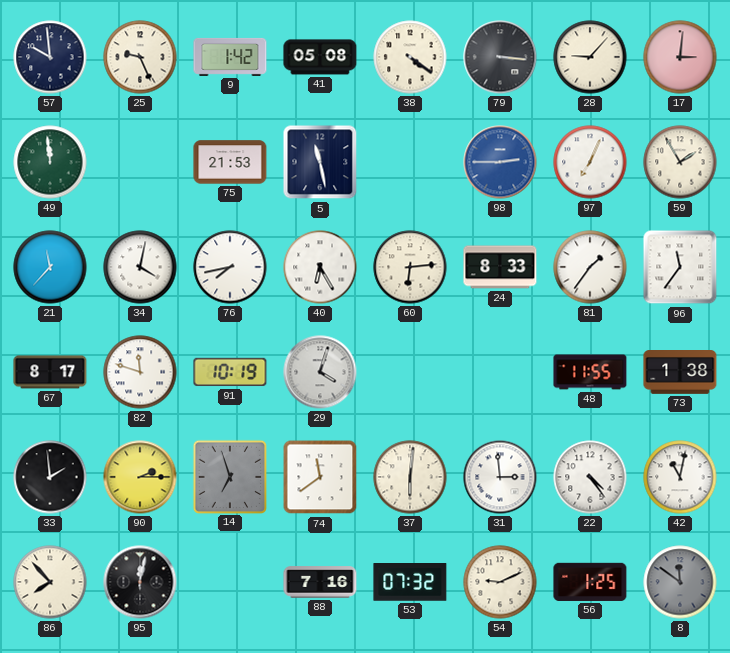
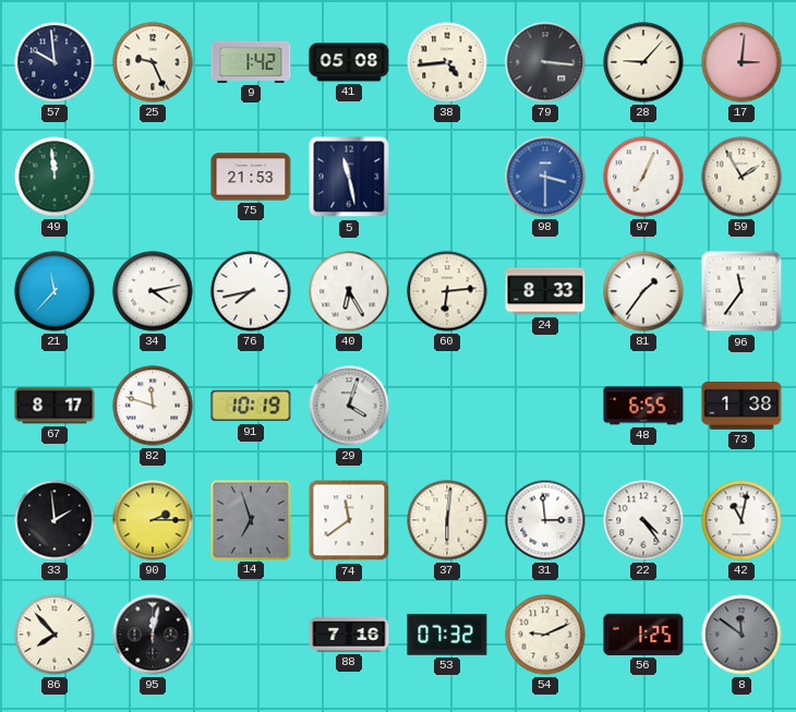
38: 4:21 -> 4:44 (447, 62)
98: 2:45 -> 3:30 (545, 177)
34: 4:02 -> 4:13 (153, 291)
48: 11:55 -> 6:55 (643, 406)
